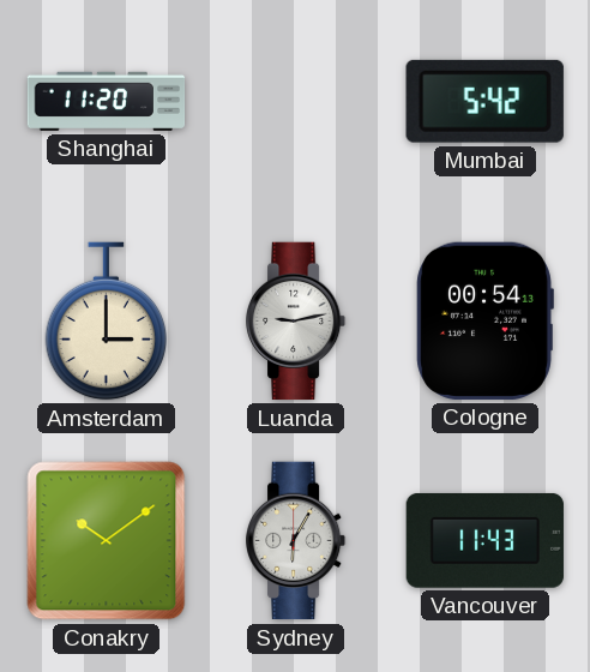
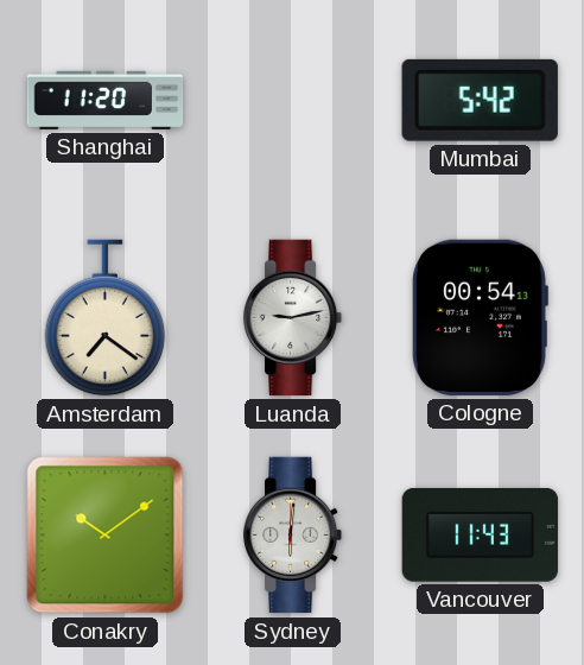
Amsterdam: 3:00 -> 7:21 (106, 318)
Sydney: 6:05 -> 6:01 (294, 536)
